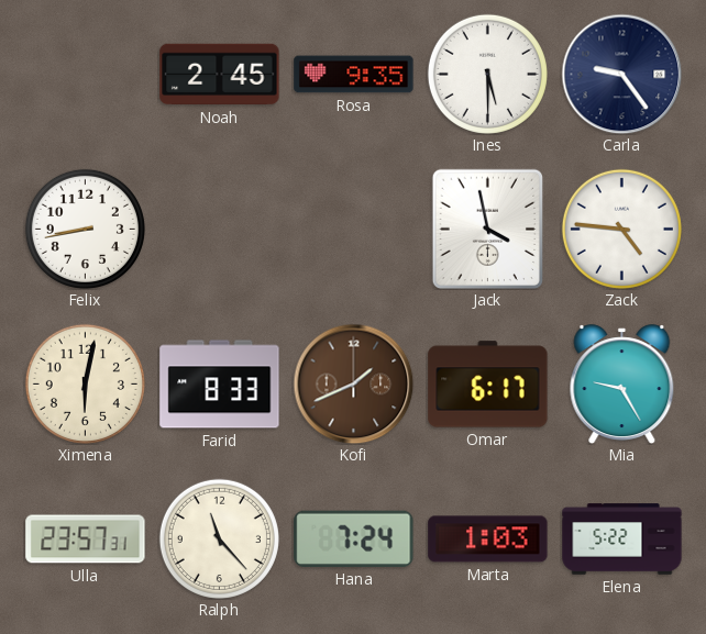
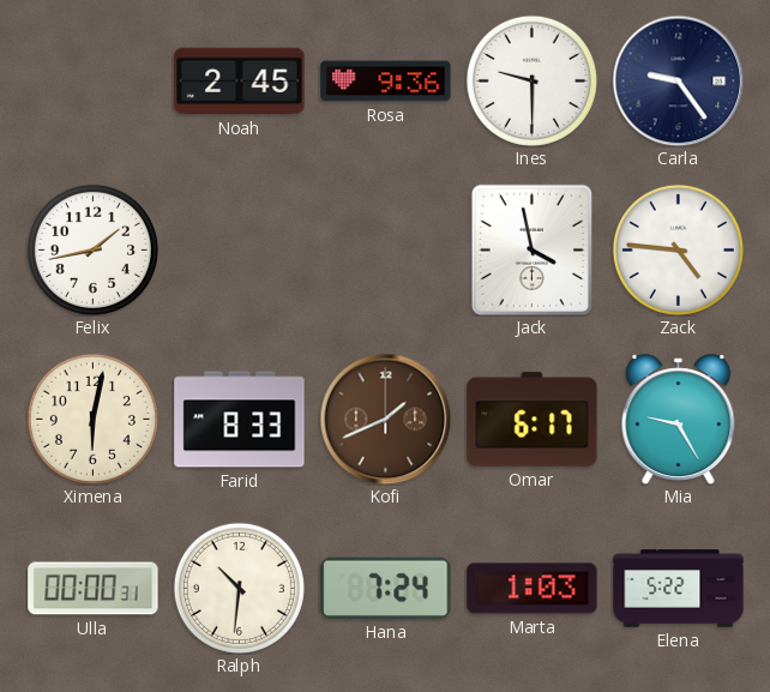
Rosa: 9:35 -> 9:36 (386, 82)
Ines: 5:30 -> 9:30 (531, 80)
Felix: 8:43 -> 1:43 (92, 249)
Ulla: 23:57 -> 00:00 (94, 589)
Ralph: 11:23 -> 10:31 (239, 588)
